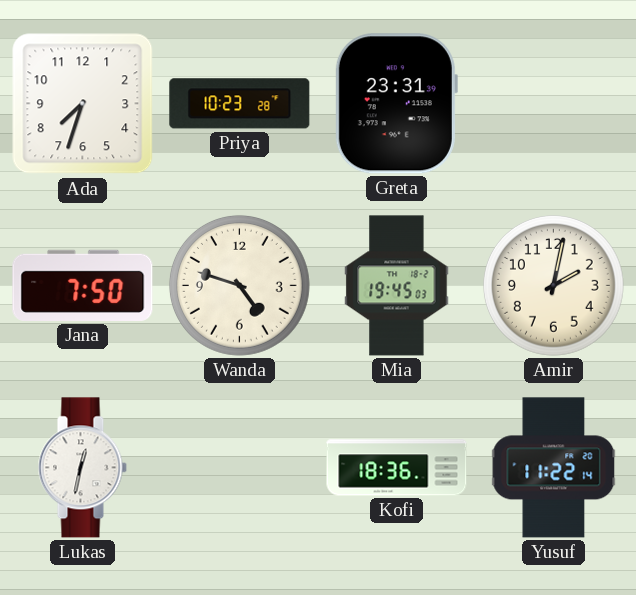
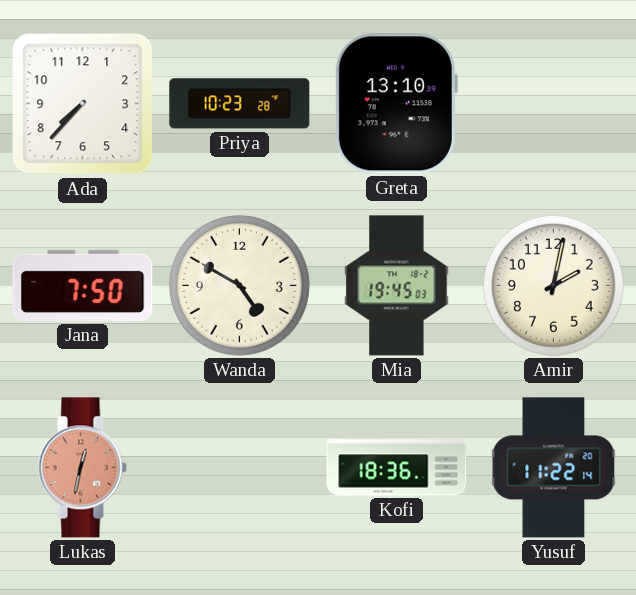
Ada: 7:33 -> 7:37 (83, 104)
Greta: 23:31 -> 13:10 (396, 104)
Wanda: 4:48 -> 4:50 (239, 285)
Lukas dial: white -> salmon (82, 468)
